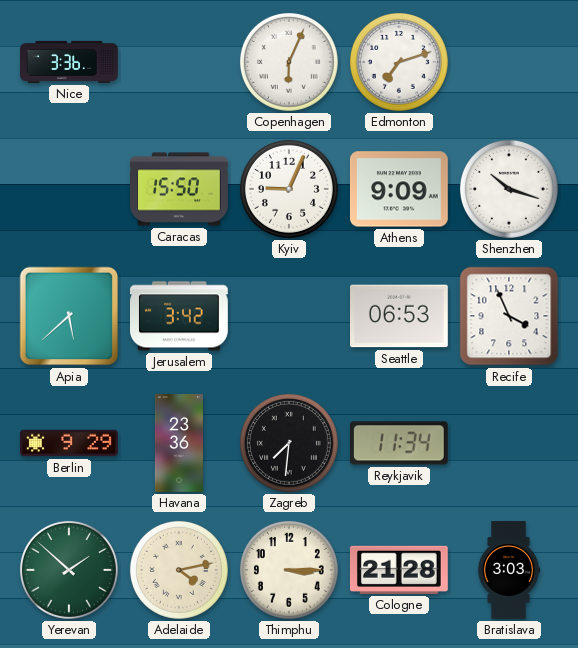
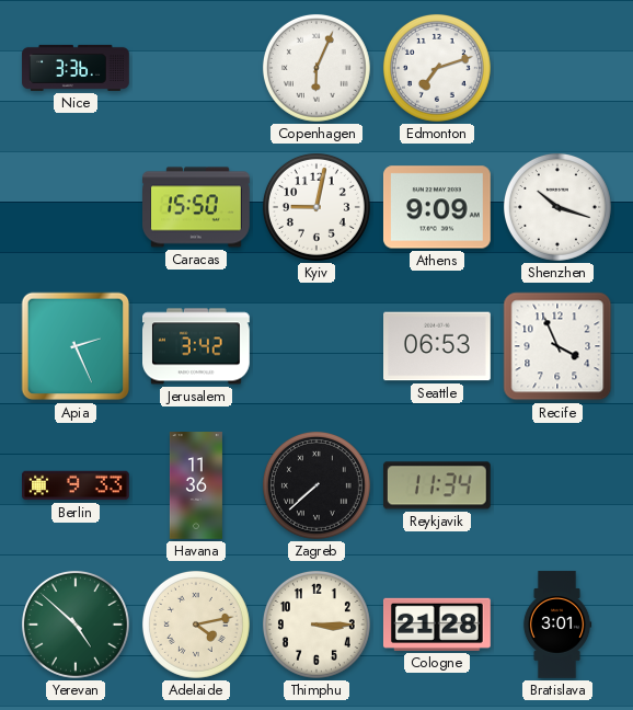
Kyiv: 9:04 -> 9:02 (316, 207)
Apia: 5:38 -> 2:26 (76, 346)
Berlin: 9:29 -> 9:33 (77, 485)
Havana: 23:36 -> 11:36 (196, 485)
Zagreb: 7:31 -> 7:38 (316, 485)
Yerevan: 1:52 -> 4:52 (76, 625)
Bratislava: 3:03 -> 3:01 (557, 625)
